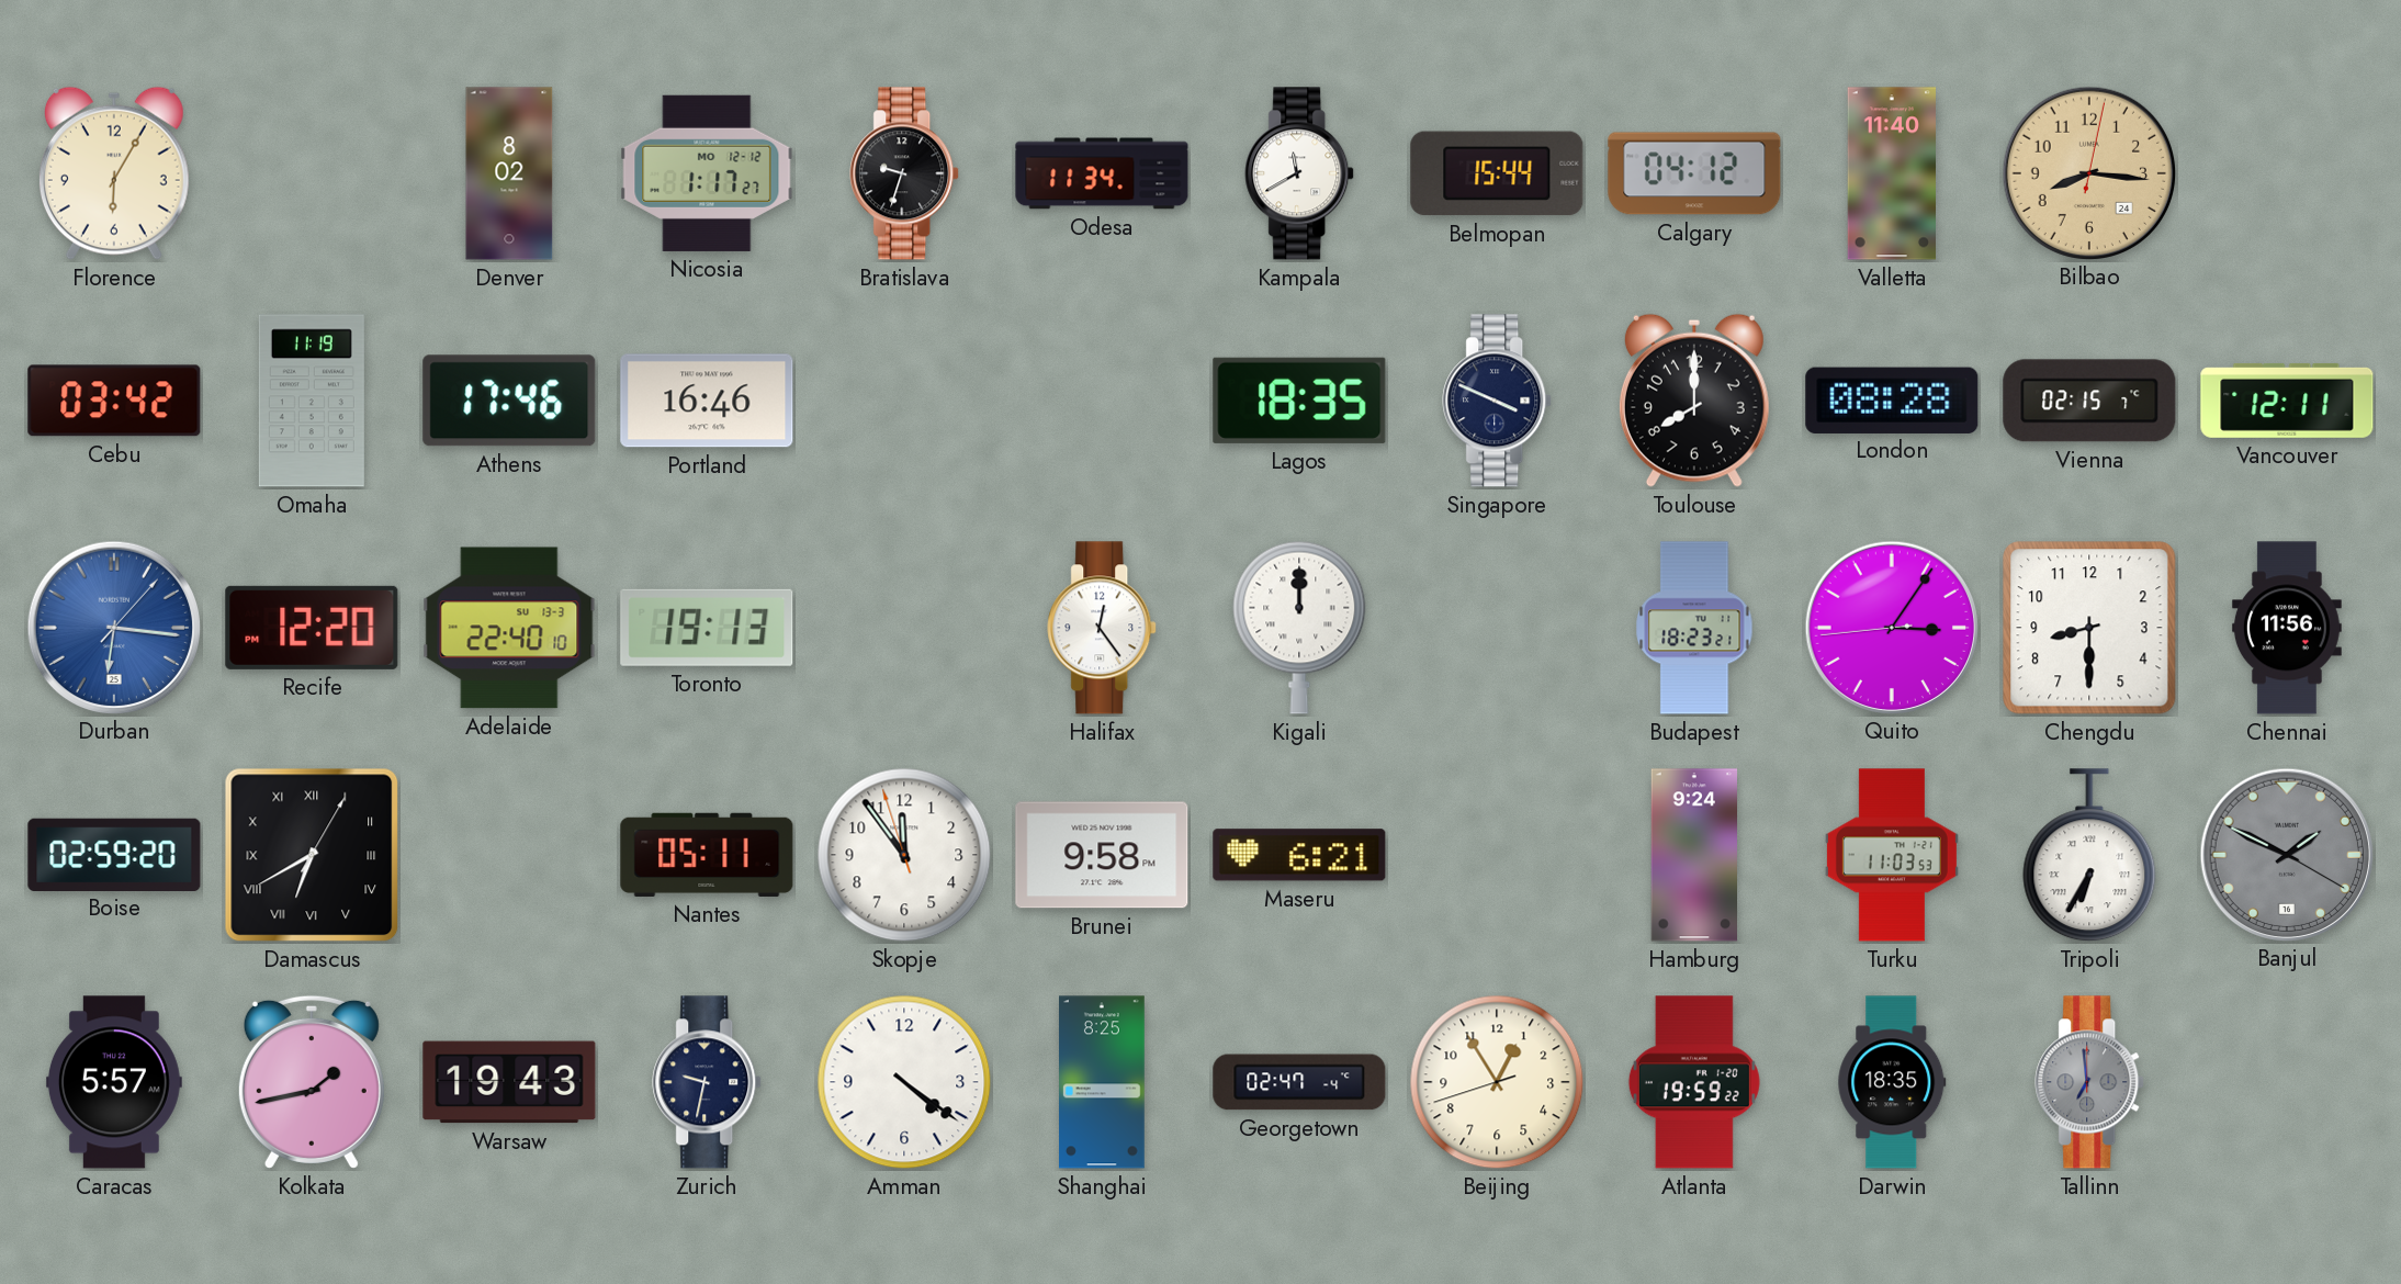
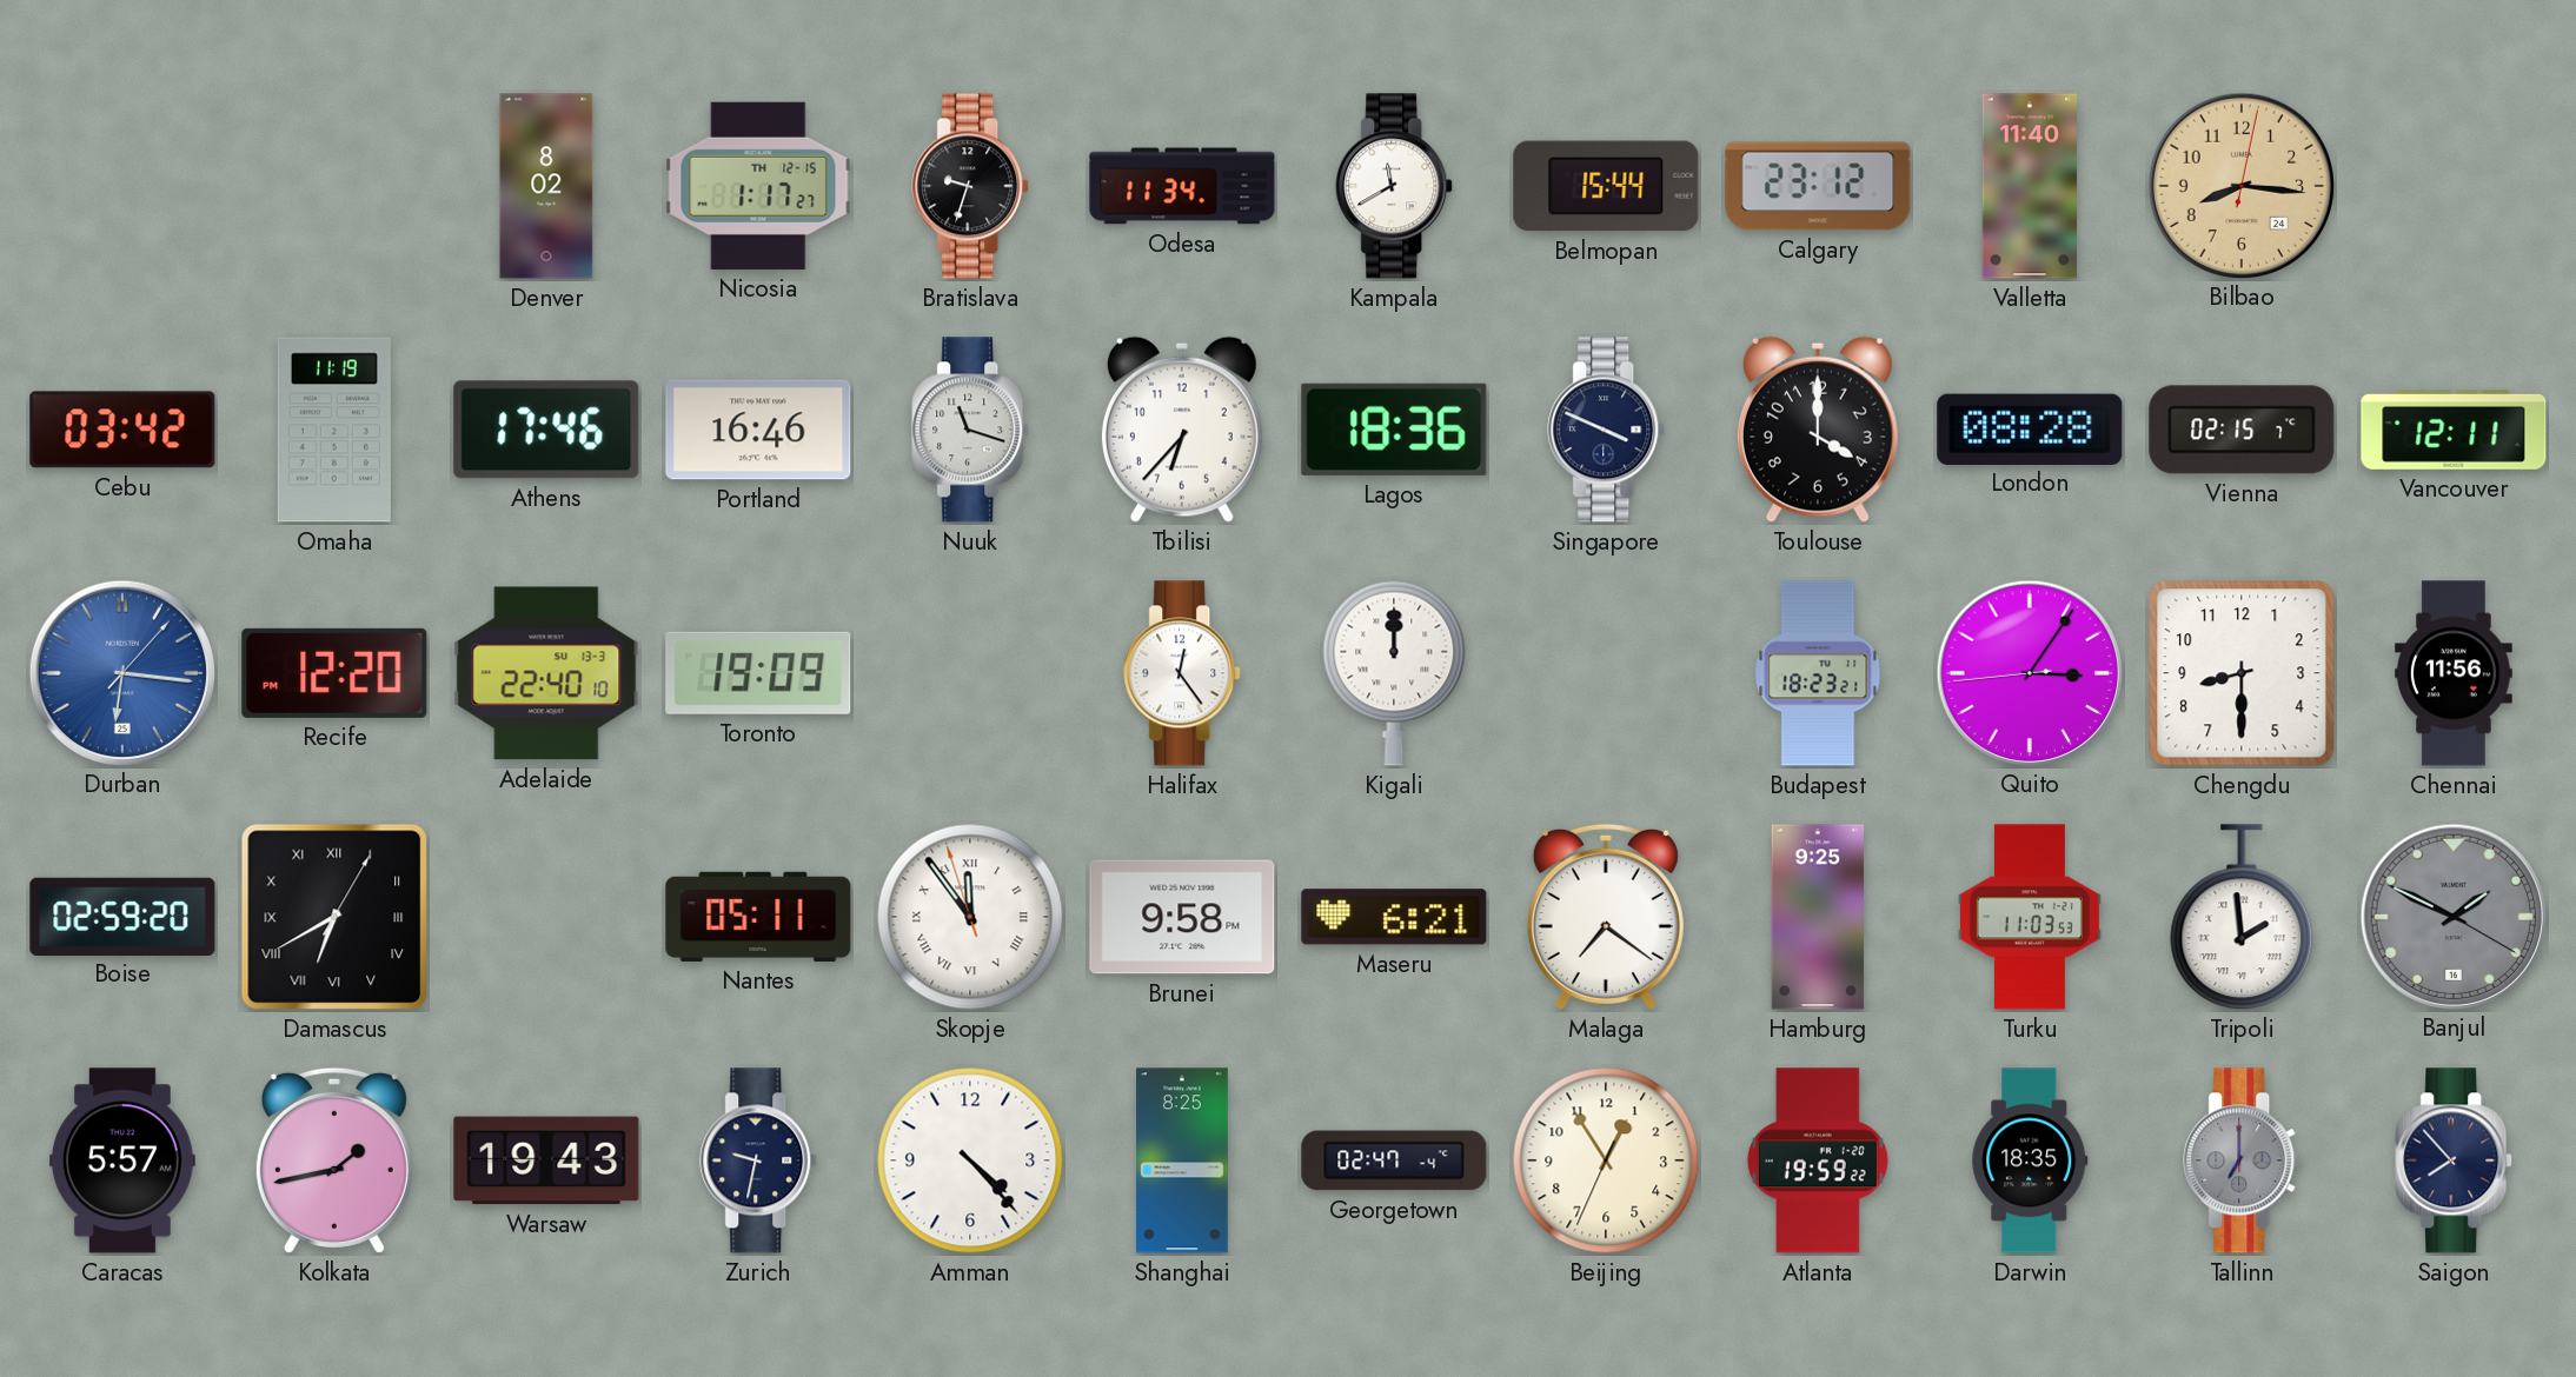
Florence: 6:05 -> none (114, 173)
Nicosia date: MO 12-12 -> TH 12-15 (758, 186)
Calgary: 04:12 -> 23:12 (1818, 186)
Nuuk: none -> 11:18 (971, 430)
Tbilisi: none -> 6:37 (1182, 430)
Lagos: 18:35 -> 18:36 (1394, 430)
Toulouse: 8:00 -> 4:00 (1818, 430)
Toronto: 19:13 -> 19:09 (758, 673)
Skopje numerals: Arabic -> Roman (970, 917)
Malaga: none -> 7:21 (1606, 917)
Hamburg: 9:24 -> 9:25 (1817, 917)
Tripoli: 6:35 -> 1:59 (2242, 918)
Amman: 4:21 -> 4:23 (970, 1160)
Beijing: 12:54:42 -> 12:54:34 (1606, 1160)
Tallinn: 6:59 -> 7:00 (2243, 1160)
Saigon: none -> 7:53 (2455, 1160)
